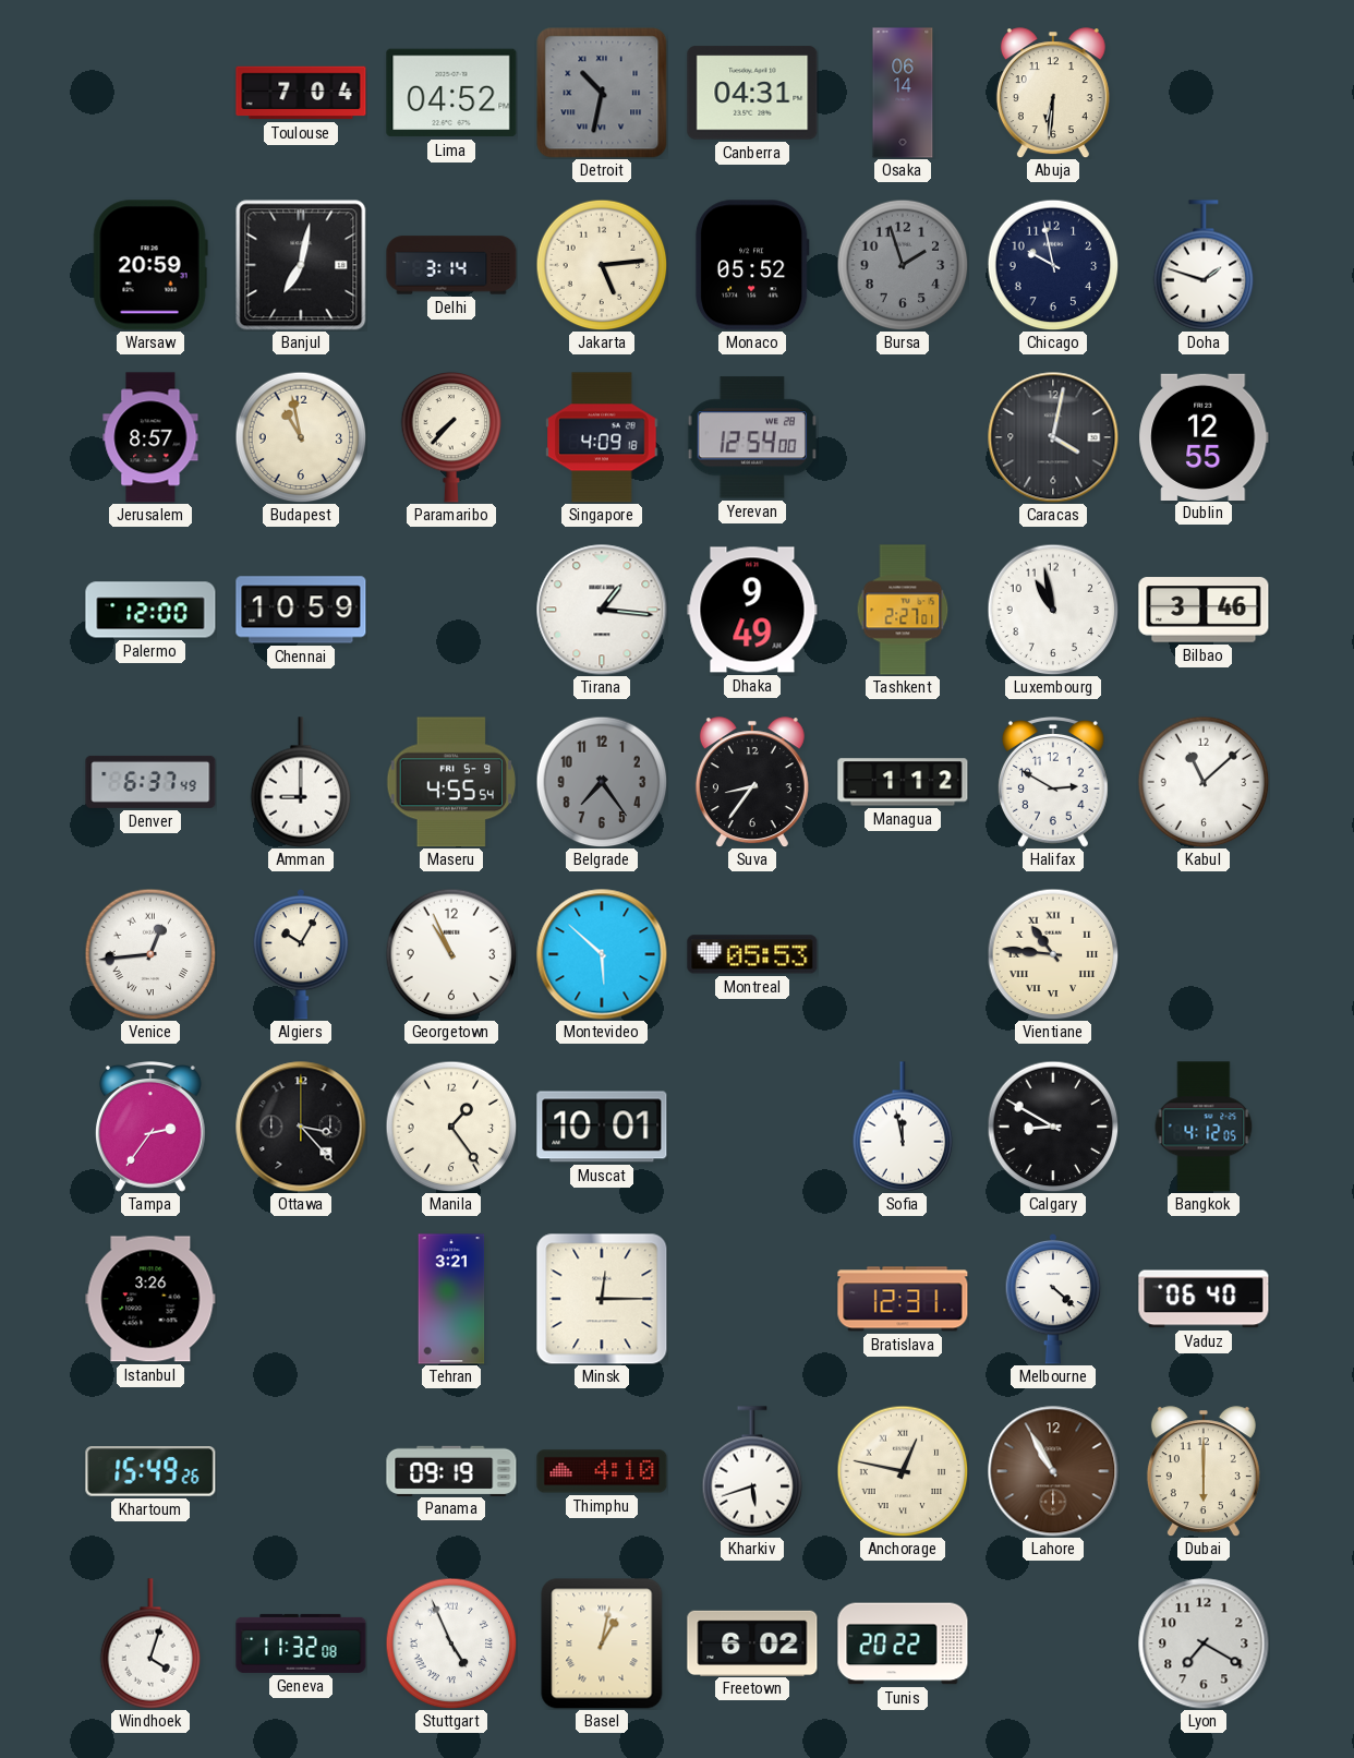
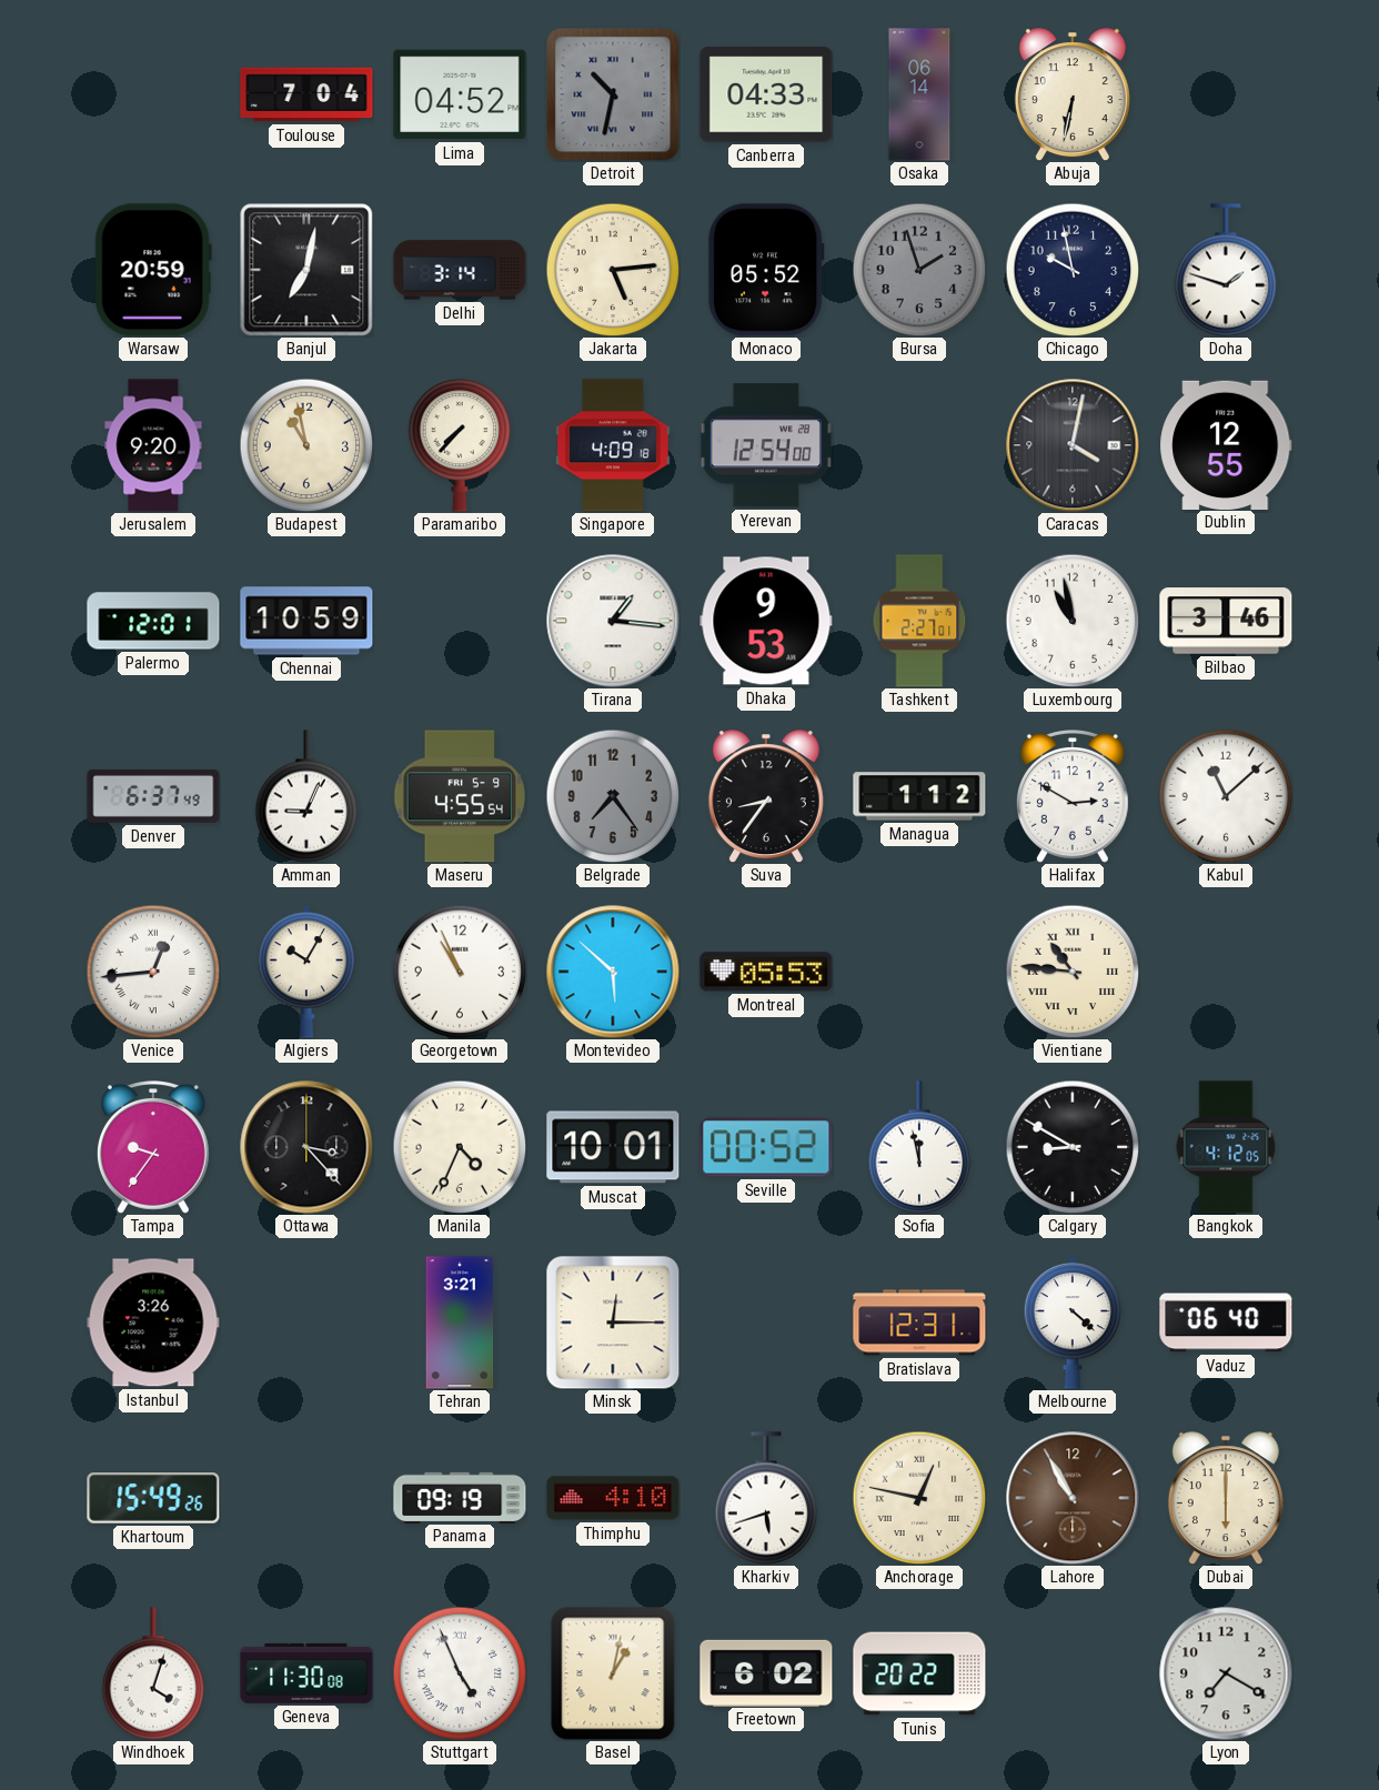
Canberra: 04:31 -> 04:33 (766, 94)
Abuja: 6:31 -> 6:32 (1073, 94)
Jerusalem: 8:57 -> 9:20 (153, 445)
Palermo: 12:00 -> 12:01 (153, 621)
Dhaka: 9:49 -> 9:53 (766, 621)
Amman: 9:00 -> 9:04 (306, 796)
Tampa: 2:36 -> 9:36 (153, 1147)
Manila: 1:24 -> 4:34 (460, 1147)
Seville: none -> 00:52 (766, 1147)
Geneva: 11:32 -> 11:30 (306, 1673)
